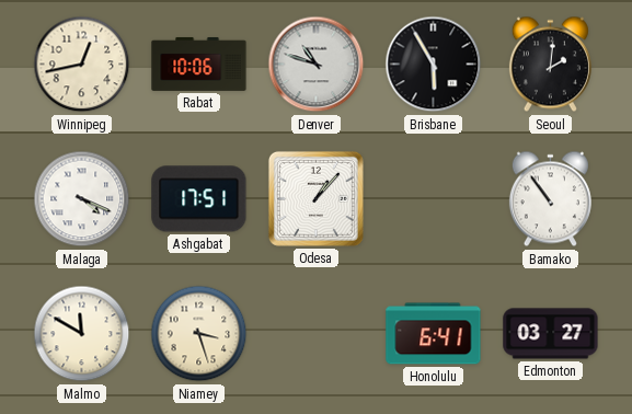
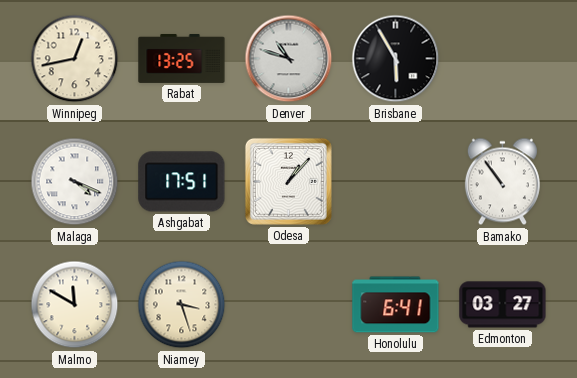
Rabat: 10:06 -> 13:25 (182, 58)
Seoul: 2:01 -> none (550, 65)
